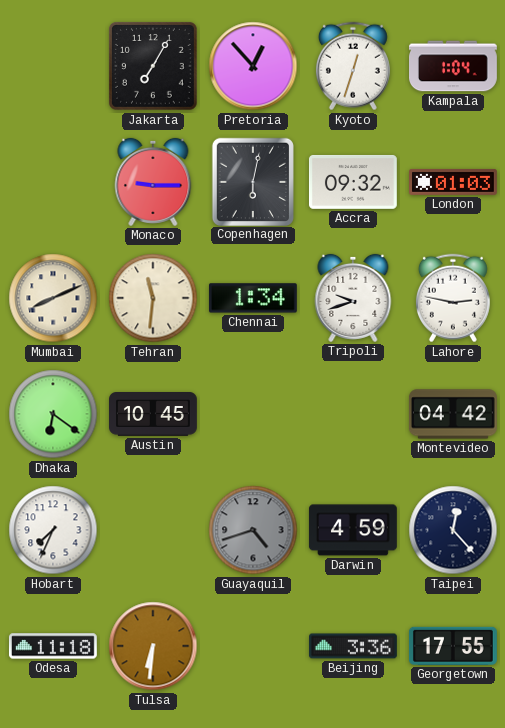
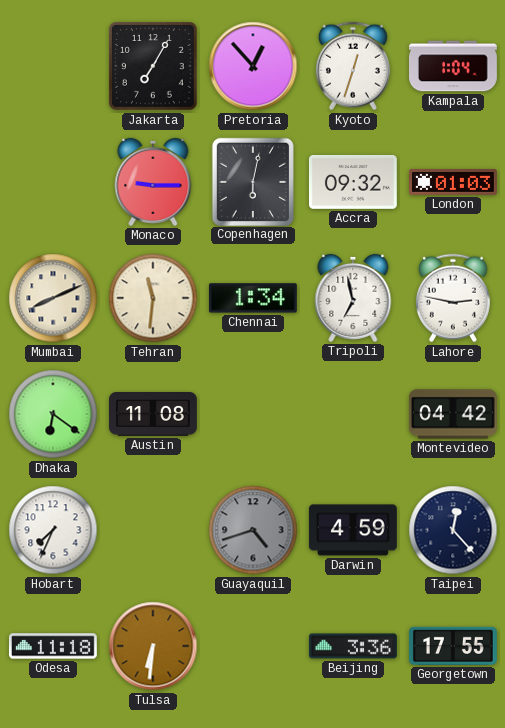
Tripoli: 9:42 -> 6:58 (353, 298)
Austin: 10:45 -> 11:08 (154, 415)
